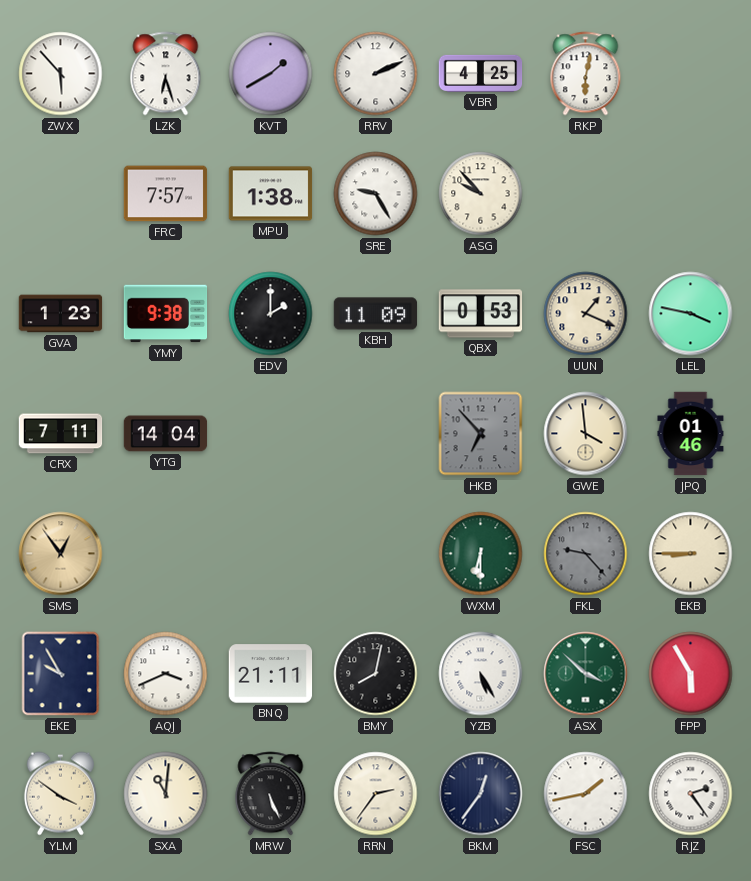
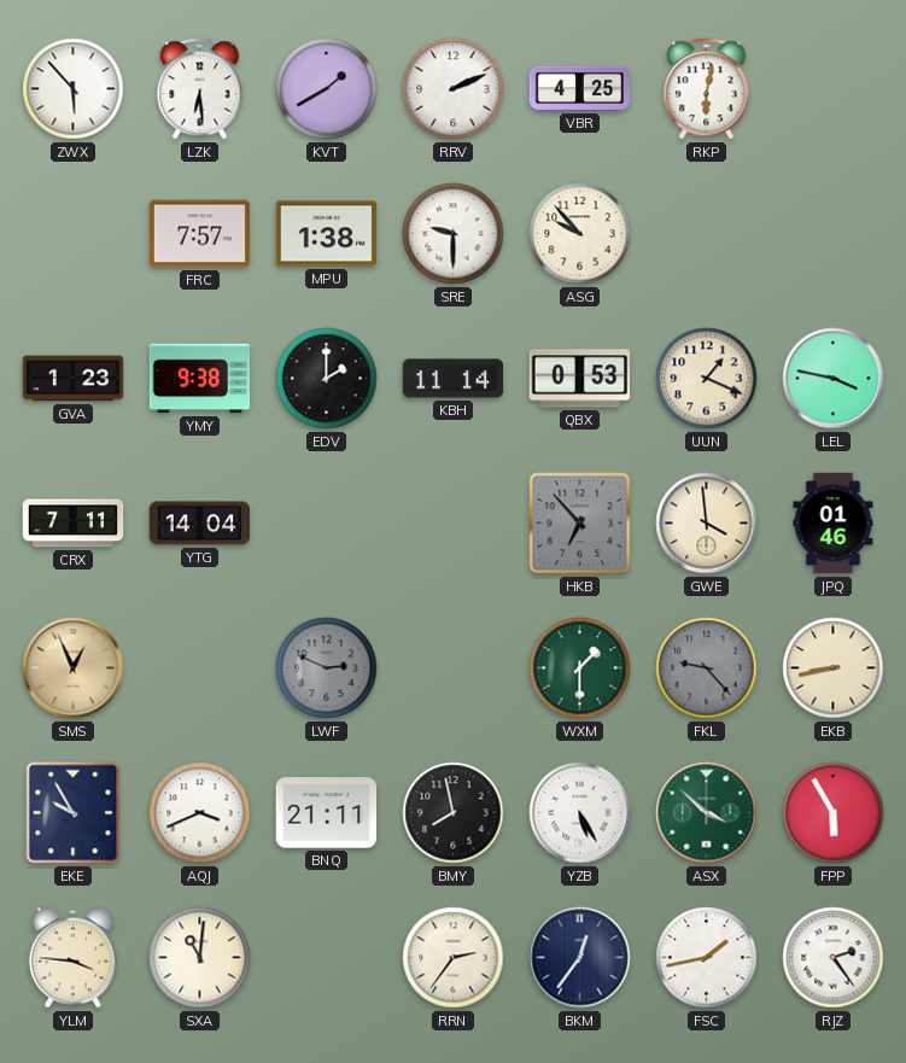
LZK: 6:27 -> 6:29 (200, 89)
SRE: 9:25 -> 9:30 (454, 234)
KBH: 11:09 -> 11:14 (454, 379)
SMS: 12:54 -> 12:56 (74, 668)
LWF: none -> 2:49 (327, 668)
WXM: 6:30 -> 1:30 (580, 668)
EKB: 8:45 -> 8:43 (834, 668)
BMY: 8:02 -> 7:58 (454, 813)
YLM: 3:51 -> 3:46 (72, 958)
MRW: 5:26 -> none (271, 794)
